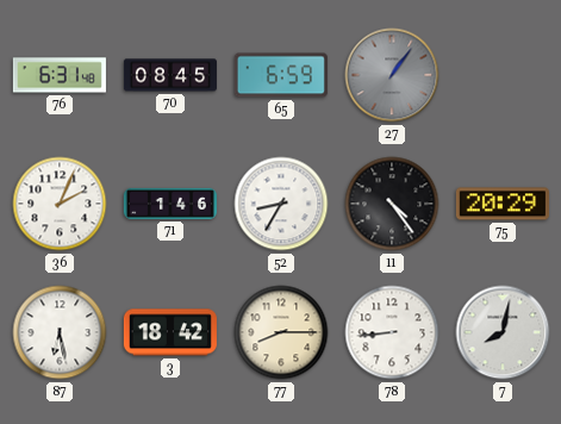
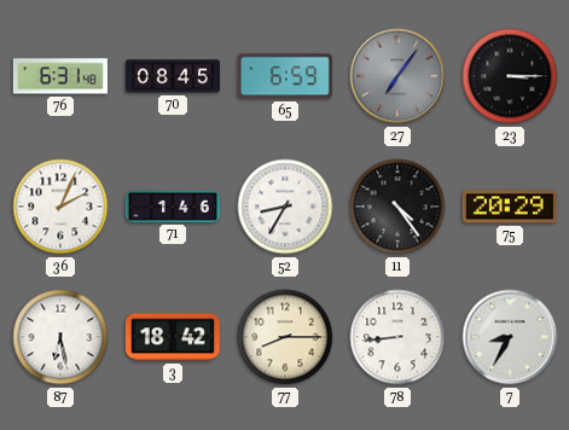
27: 1:06 -> 7:06 (397, 76)
23: none -> 3:15 (510, 76)
7: 8:02 -> 8:35 (510, 337)
